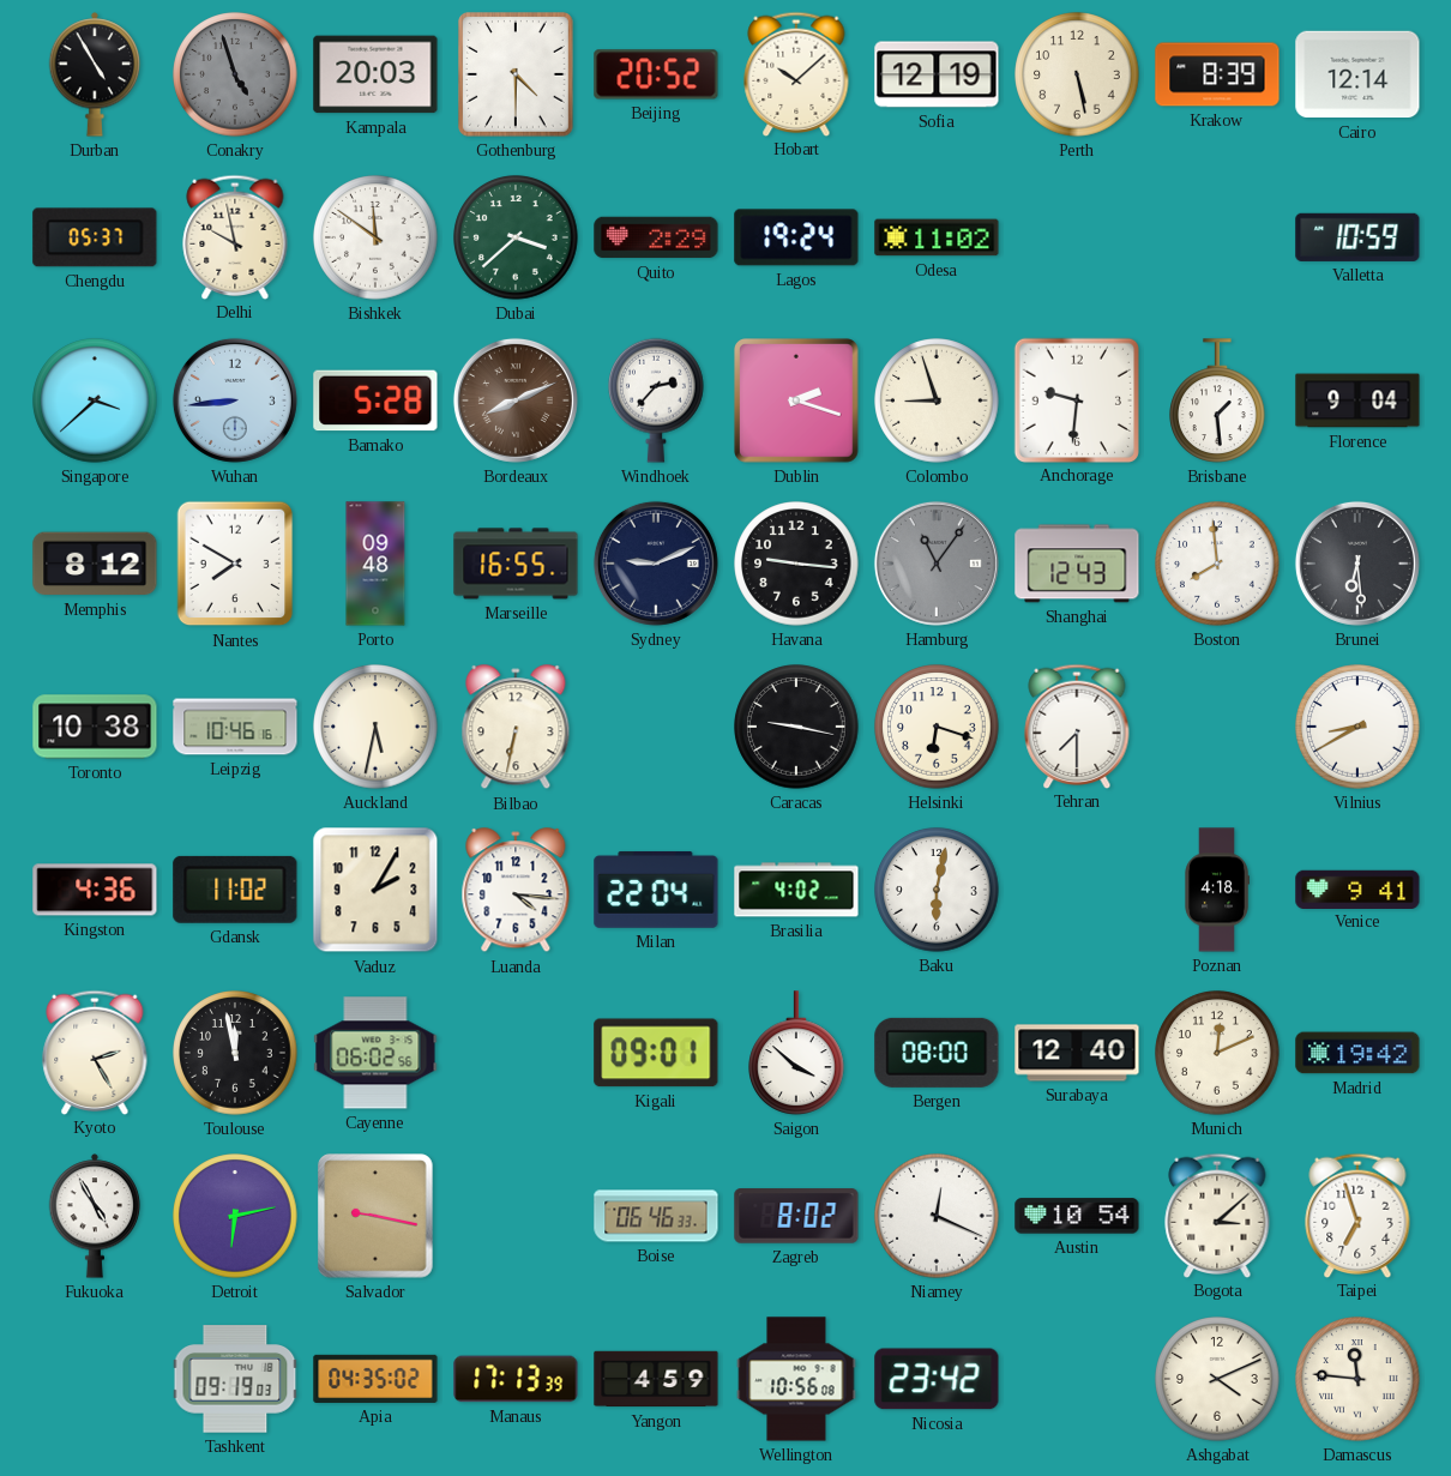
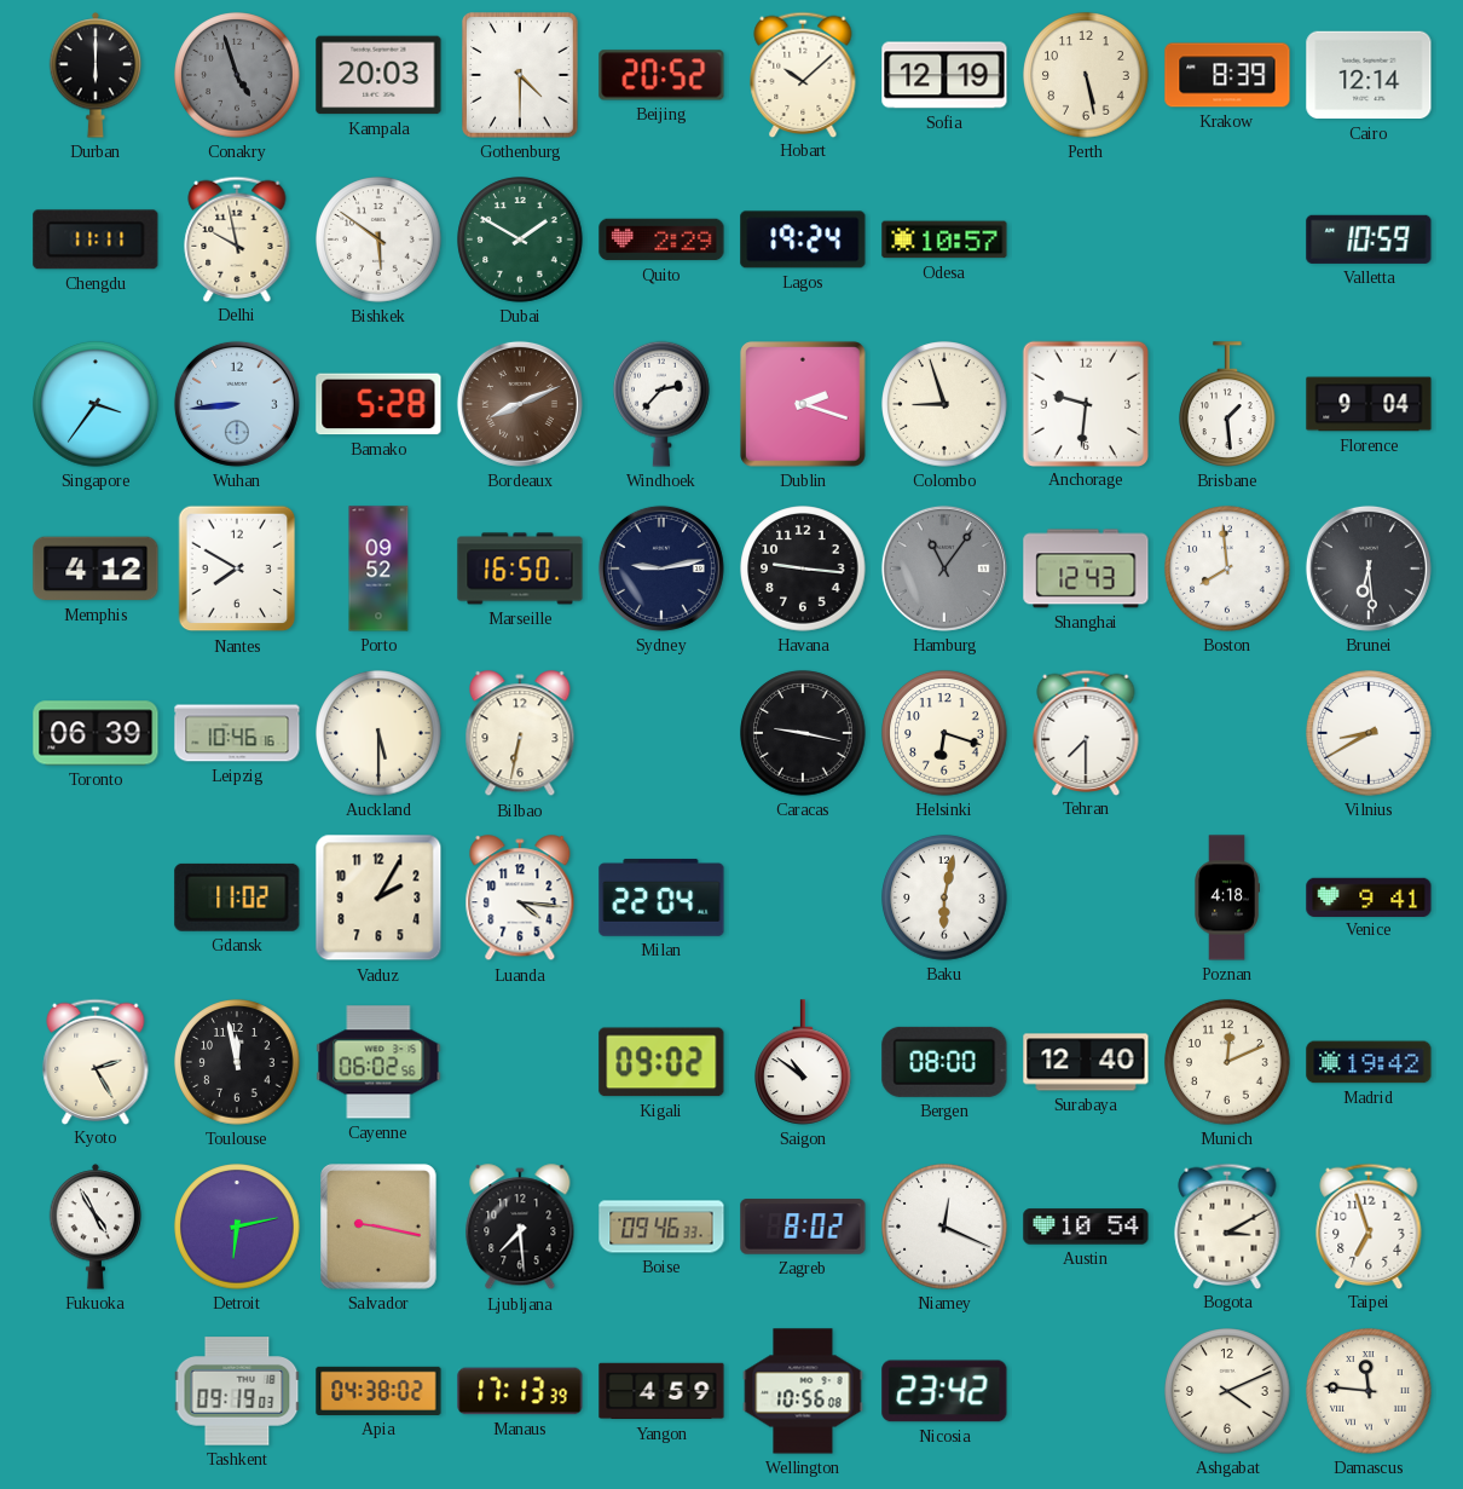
Durban: 4:55 -> 6:00 (96, 75)
Chengdu: 05:37 -> 11:11 (96, 239)
Bishkek: 11:51 -> 5:51 (378, 239)
Dubai: 3:38 -> 1:50 (520, 239)
Odesa: 11:02 -> 10:57 (944, 239)
Singapore: 3:38 -> 3:36 (96, 404)
Memphis: 8:12 -> 4:12 (96, 569)
Porto: 09:48 -> 09:52 (378, 569)
Marseille: 16:55 -> 16:50 (520, 569)
Sydney: 9:11 -> 9:13 (661, 569)
Toronto: 10:38 -> 06:39 (96, 733)
Auckland: 5:32 -> 5:30 (378, 733)
Kingston: 4:36 -> none (95, 890)
Brasilia: 4:02 -> none (796, 890)
Kigali: 09:01 -> 09:02 (661, 1062)
Saigon: 3:52 -> 10:51 (804, 1062)
Ljubljana: none -> 7:29 (520, 1228)
Boise: 06:46 -> 09:46 (661, 1227)
Bogota: 3:08 -> 3:10 (1227, 1225)
Apia: 04:35 -> 04:38 (378, 1391)
